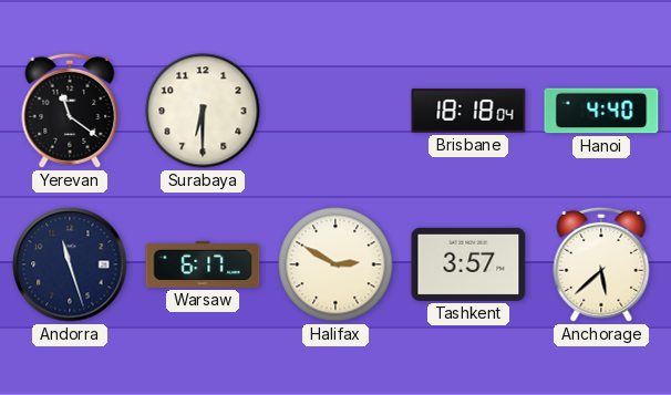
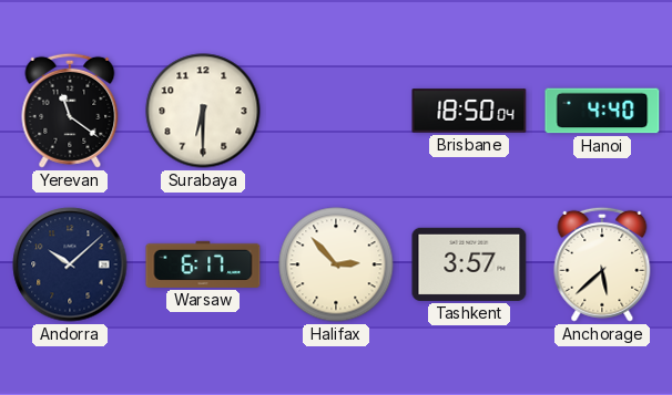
Brisbane: 18:18 -> 18:50 (469, 111)
Andorra: 11:27 -> 10:08 (70, 264)
Halifax: 2:50 -> 2:53 (336, 264)
